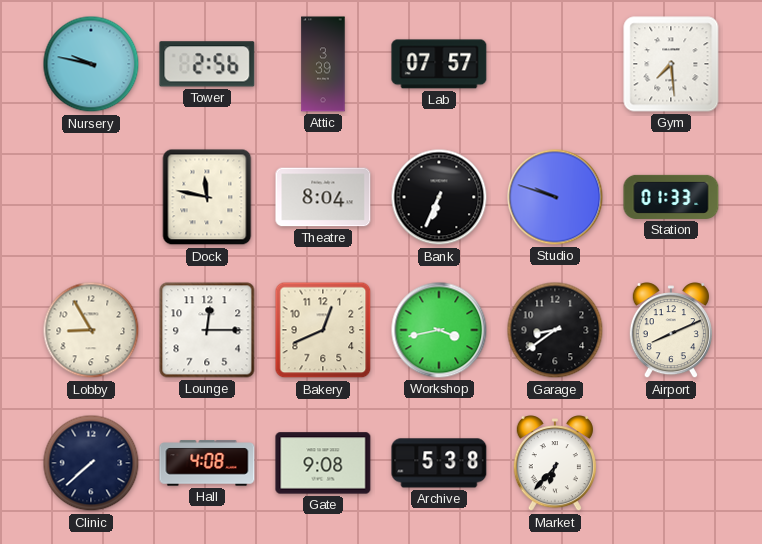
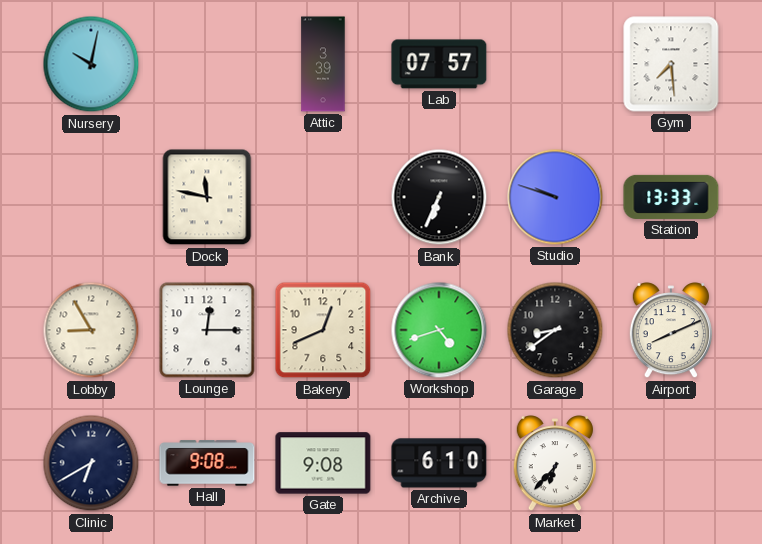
Nursery: 9:47 -> 10:02 (91, 64)
Tower: 2:56 -> none (207, 64)
Theatre: 8:04 -> none (323, 197)
Station: 01:33 -> 13:33 (671, 197)
Workshop: 3:43 -> 4:42 (439, 330)
Clinic: 7:38 -> 6:40 (91, 463)
Hall: 4:08 -> 9:08 (207, 463)
Archive: 5:38 -> 6:10 (439, 463)
